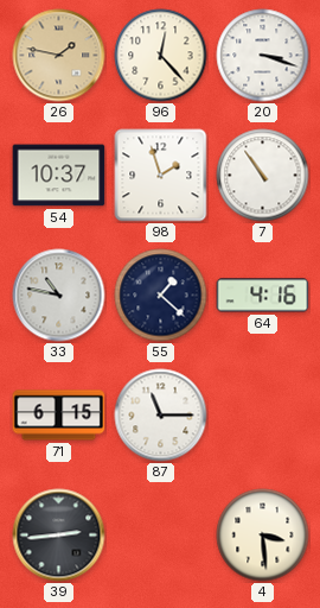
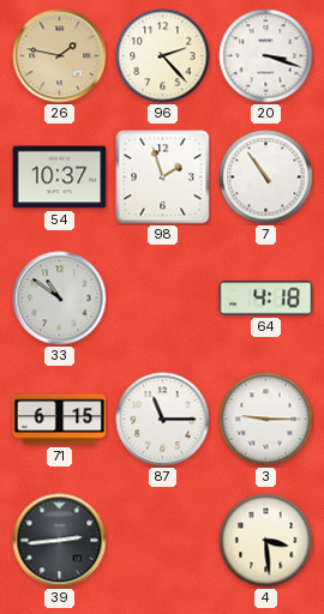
96: 12:23 -> 2:23 (163, 56)
33: 10:47 -> 10:51 (60, 299)
55: 1:22 -> none (161, 296)
64: 4:16 -> 4:18 (266, 299)
3: none -> 9:15 (266, 420)
